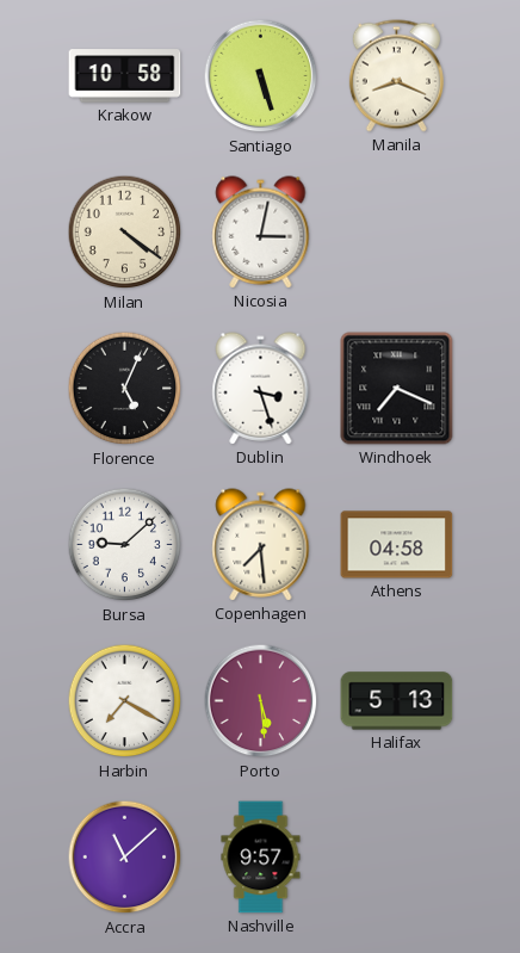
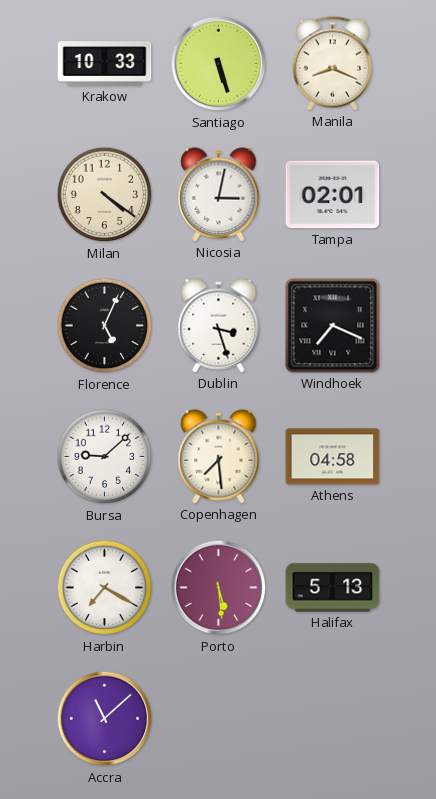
Krakow: 10:58 -> 10:33 (105, 64)
Tampa: none -> 02:01 (333, 195)
Nashville: 9:57 -> none (261, 858)
